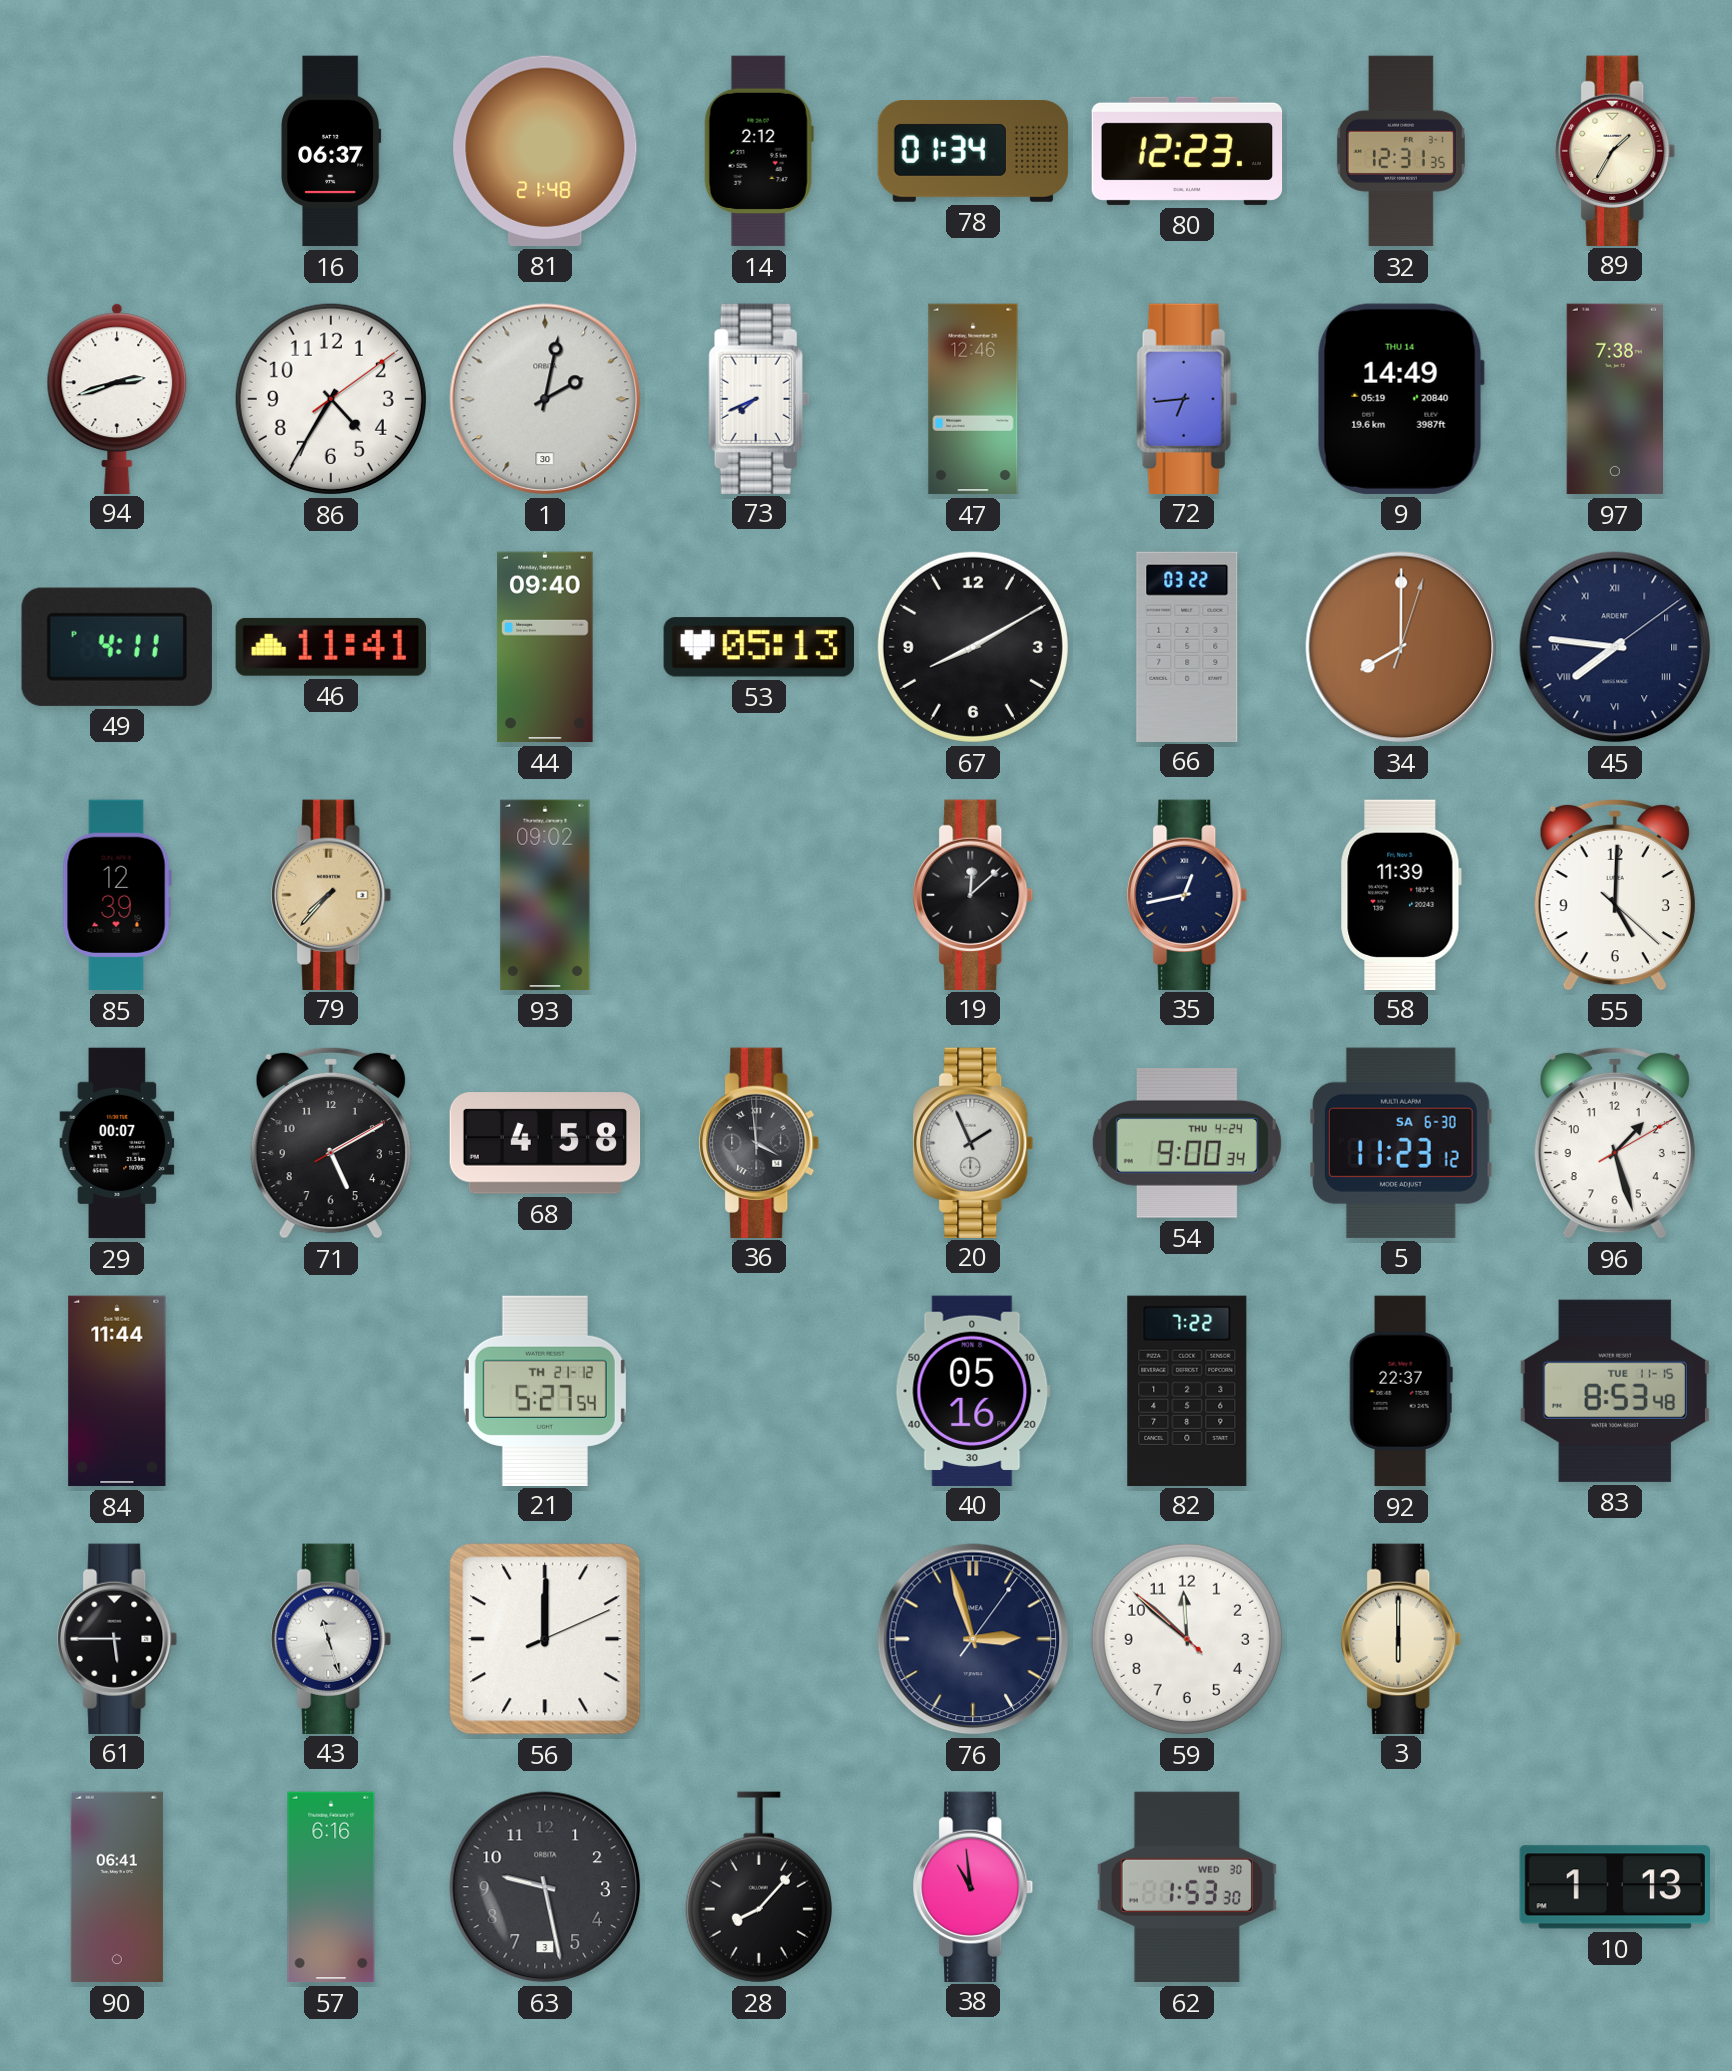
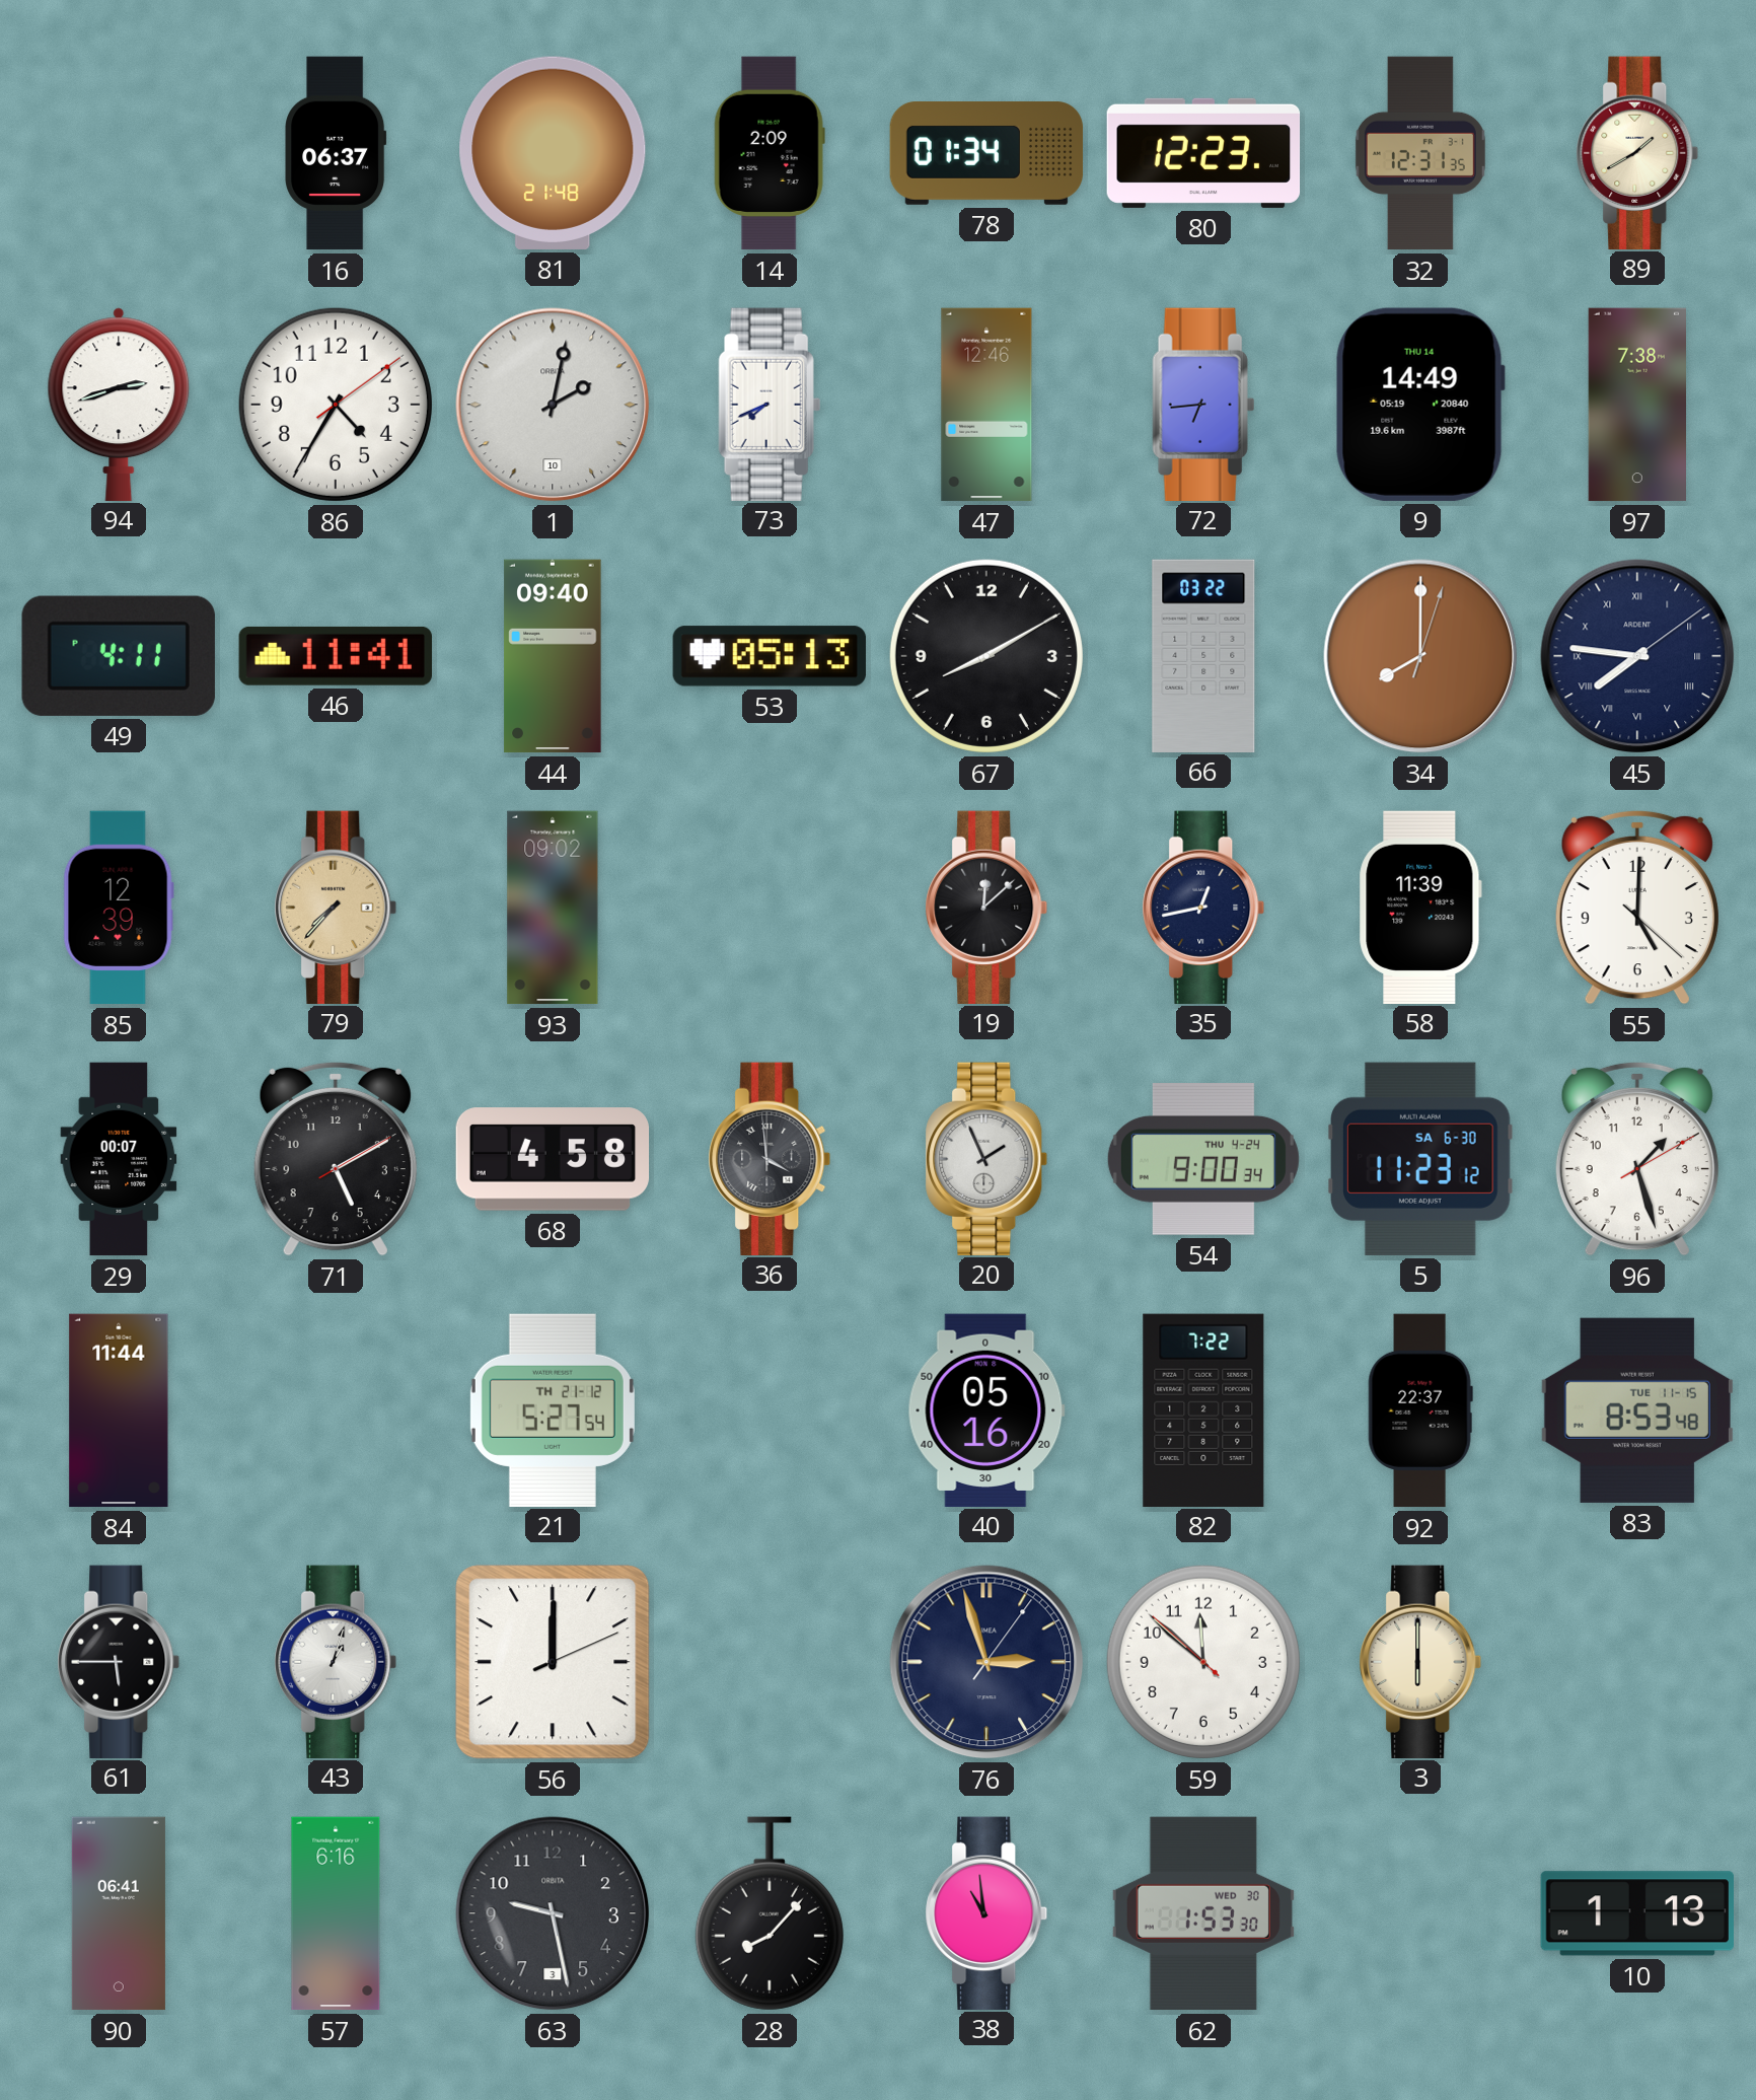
14: 2:12 -> 2:09 (770, 153)
89: 1:35 -> 1:40 (1637, 152)
1 date: 30 -> 10 (553, 405)
43: 11:27 -> 1:03 (336, 1661)
